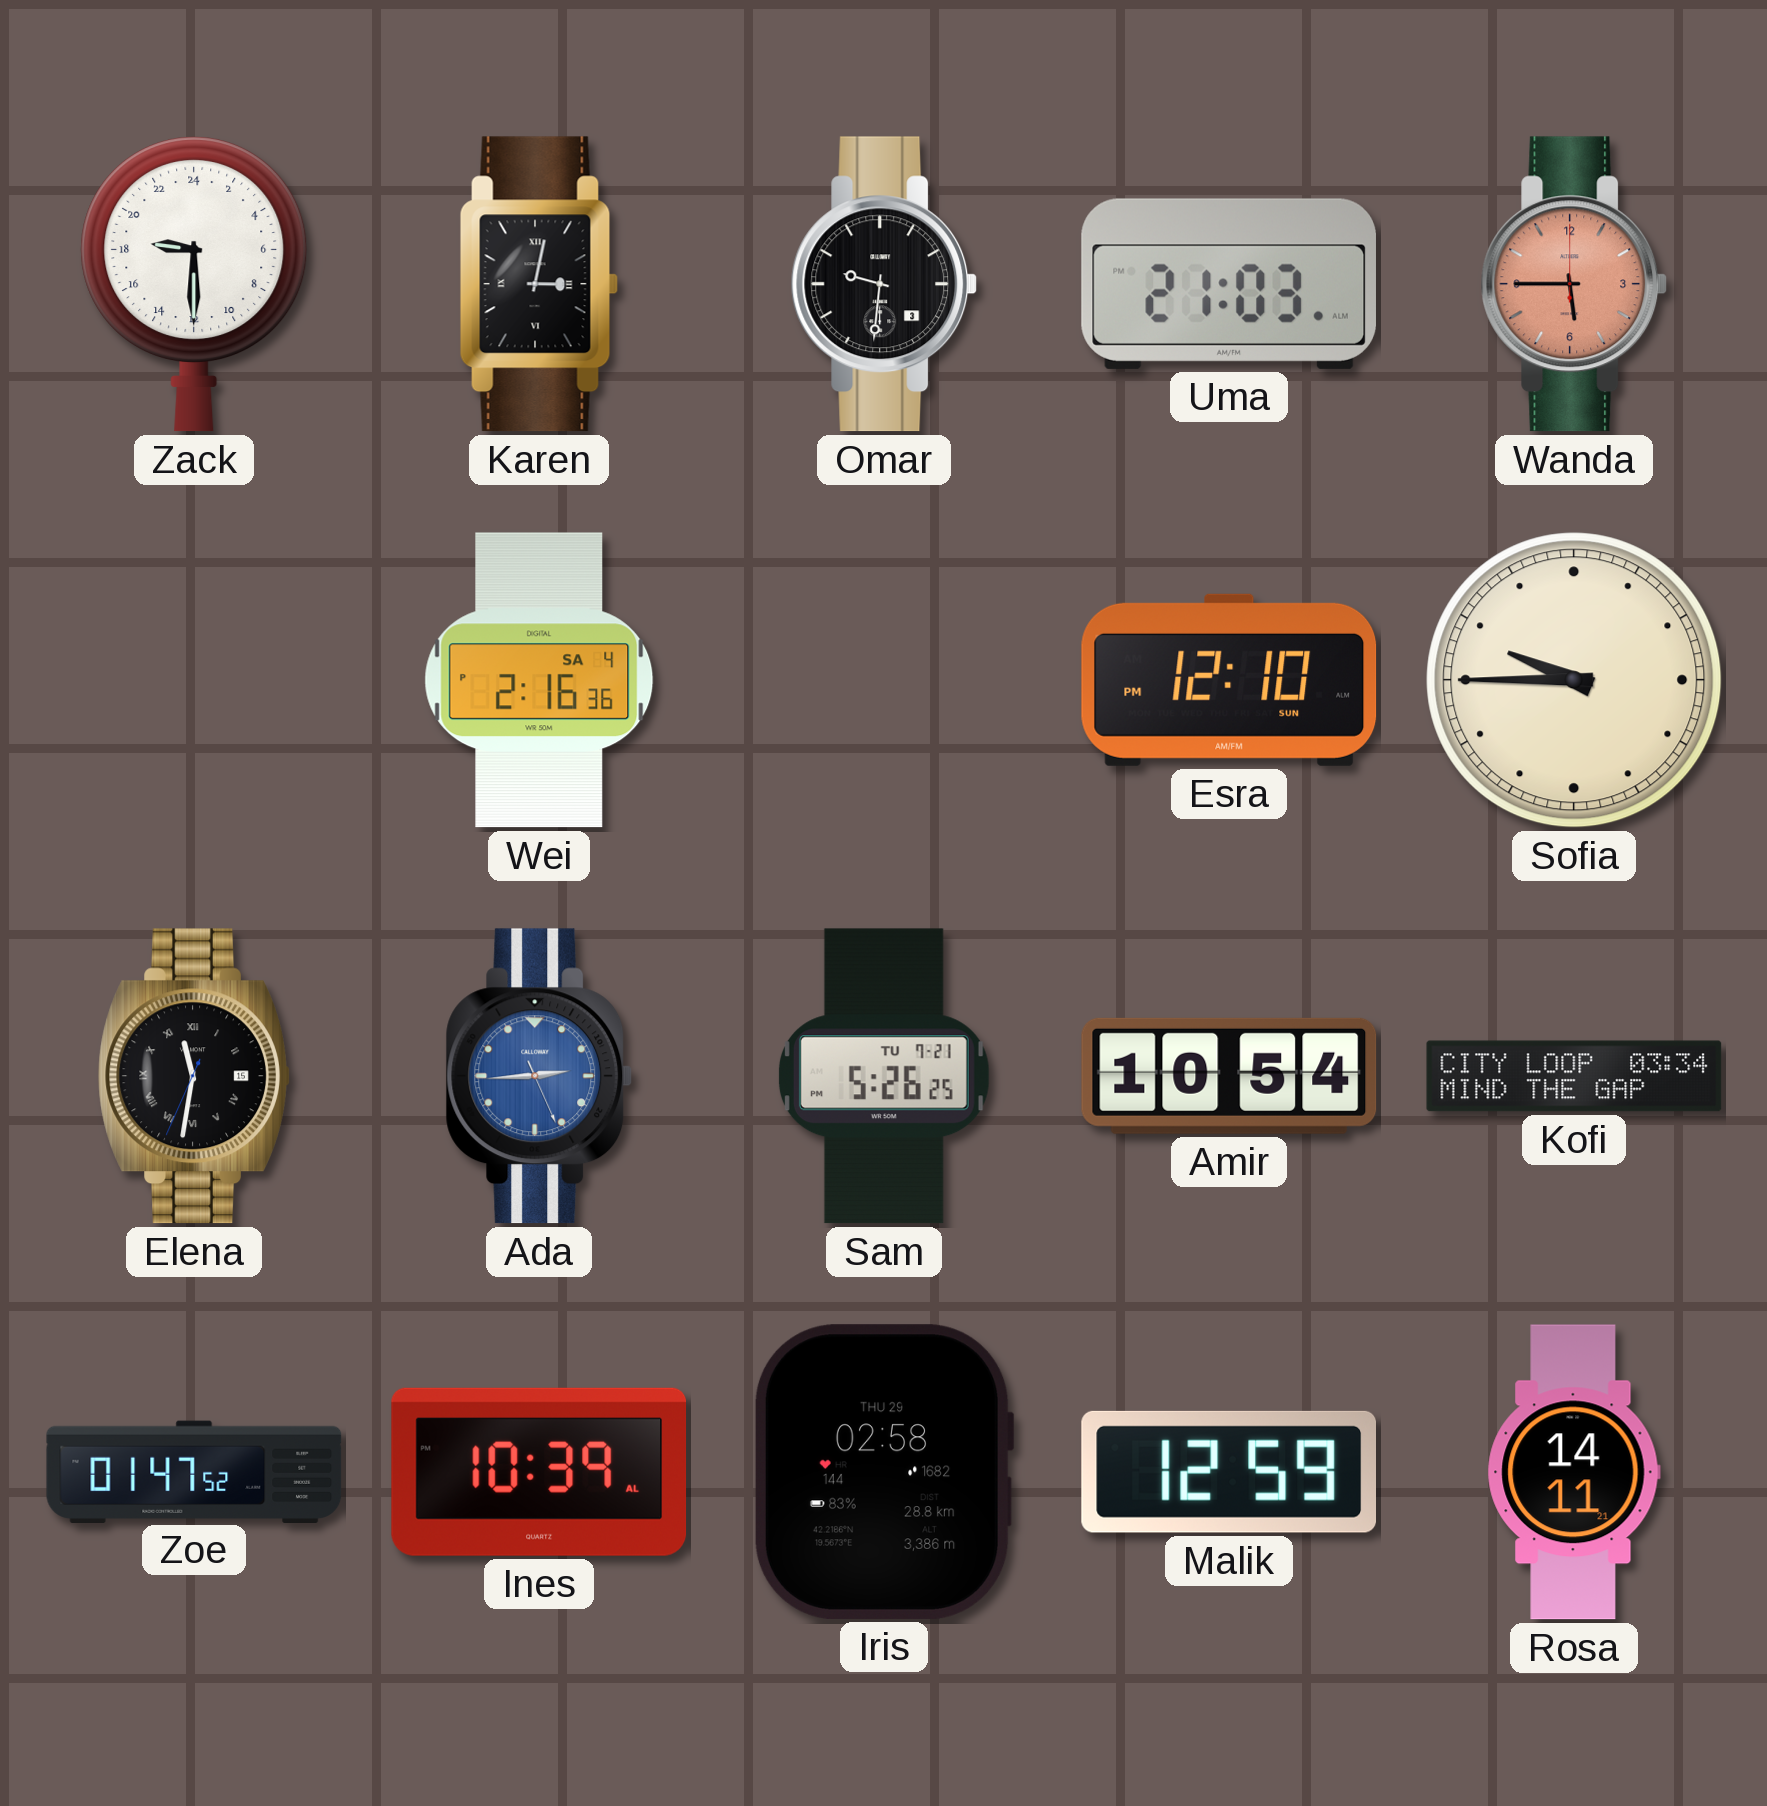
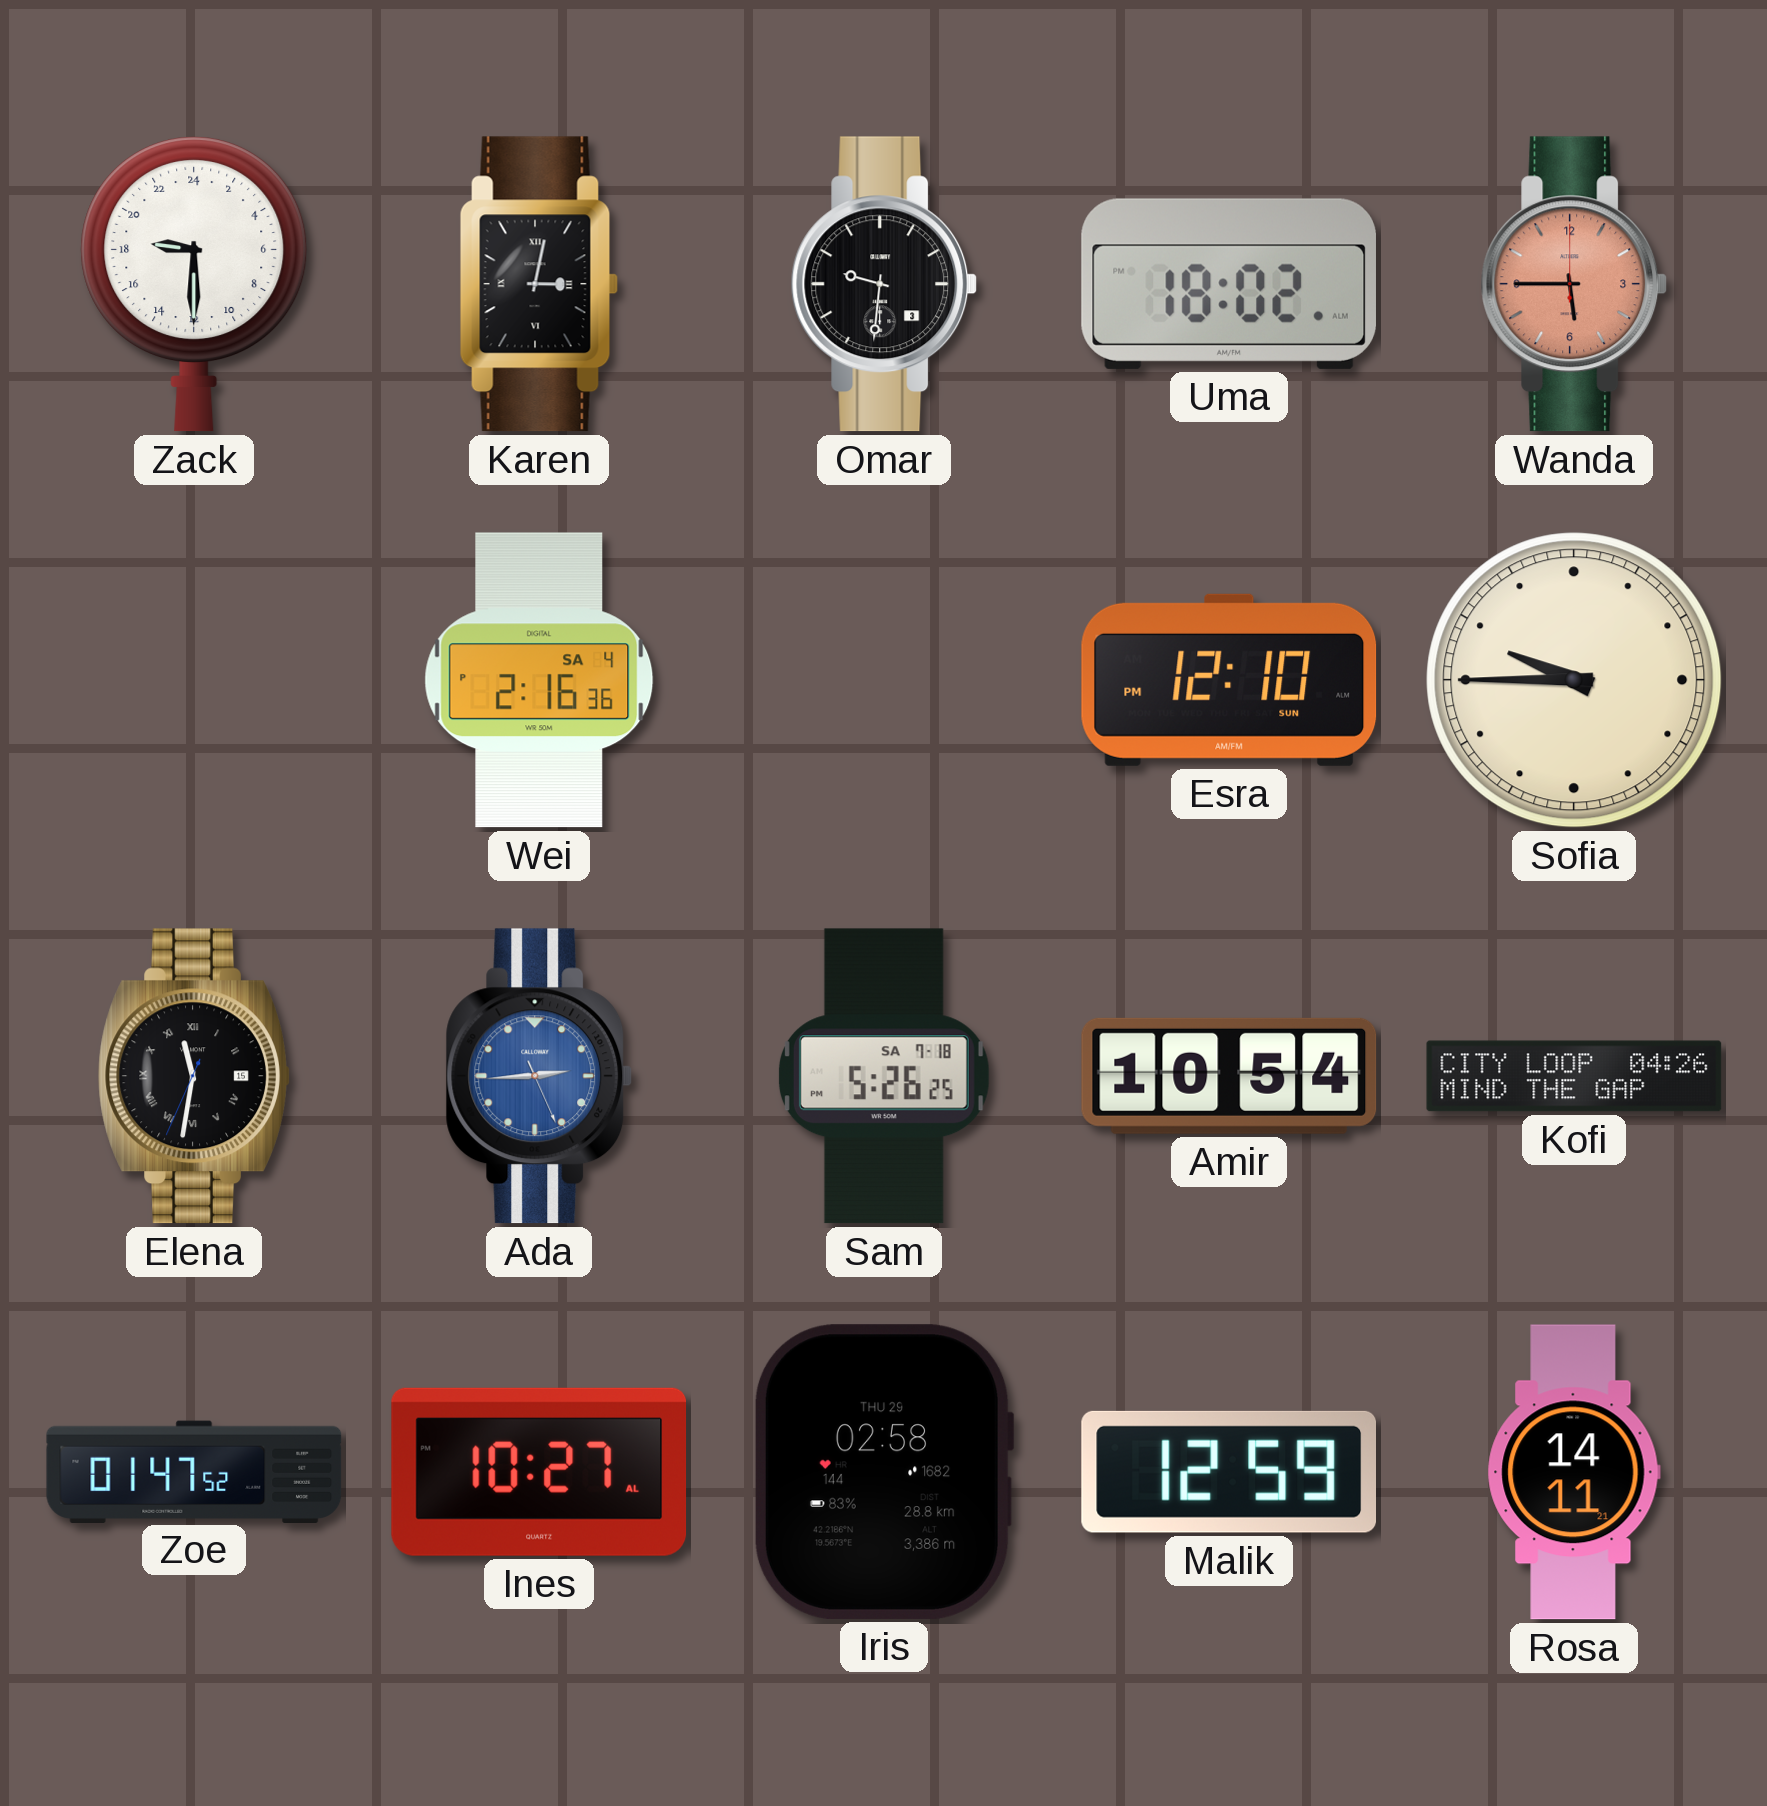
Uma: 21:03 -> 18:02 (1229, 284)
Sam date: TU 7-21 -> SA 7-18 (884, 1076)
Kofi: 03:34 -> 04:26 (1574, 1076)
Ines: 10:39 -> 10:27 (539, 1472)
